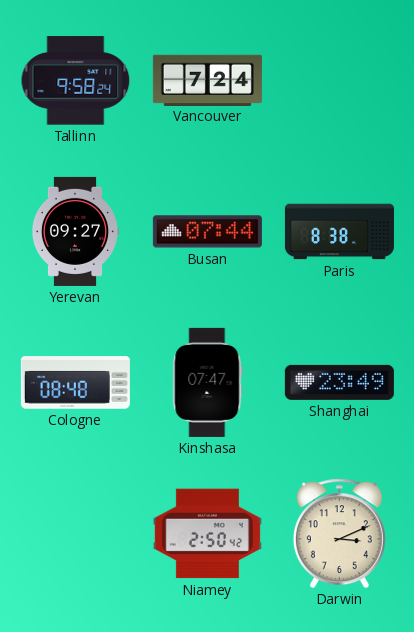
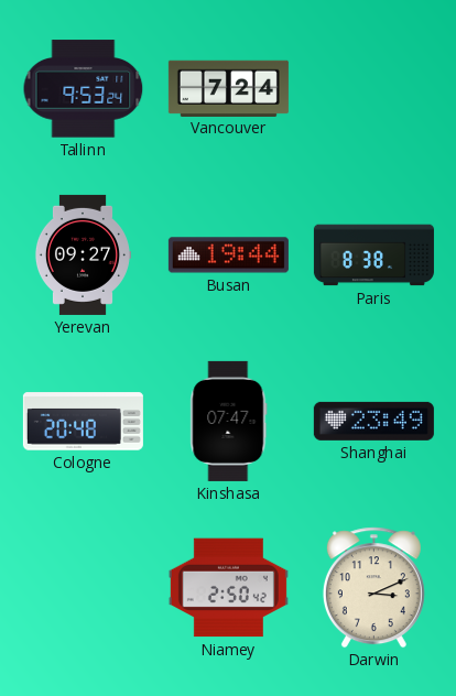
Tallinn: 9:58 -> 9:53 (84, 89)
Busan: 07:44 -> 19:44 (228, 255)
Cologne: 08:48 -> 20:48 (83, 422)
